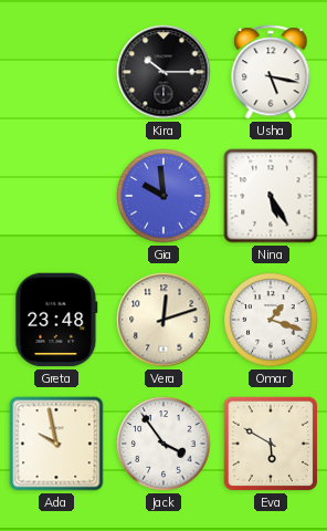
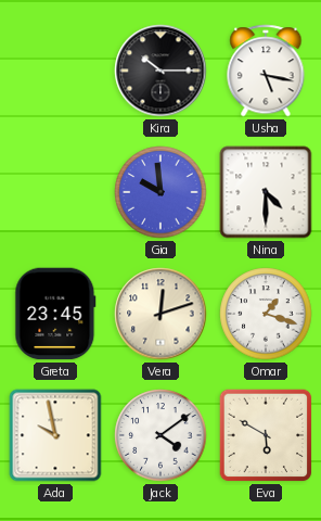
Nina: 5:25 -> 4:30 (266, 192)
Greta: 23:48 -> 23:45 (55, 314)
Jack: 3:54 -> 4:09 (160, 435)
